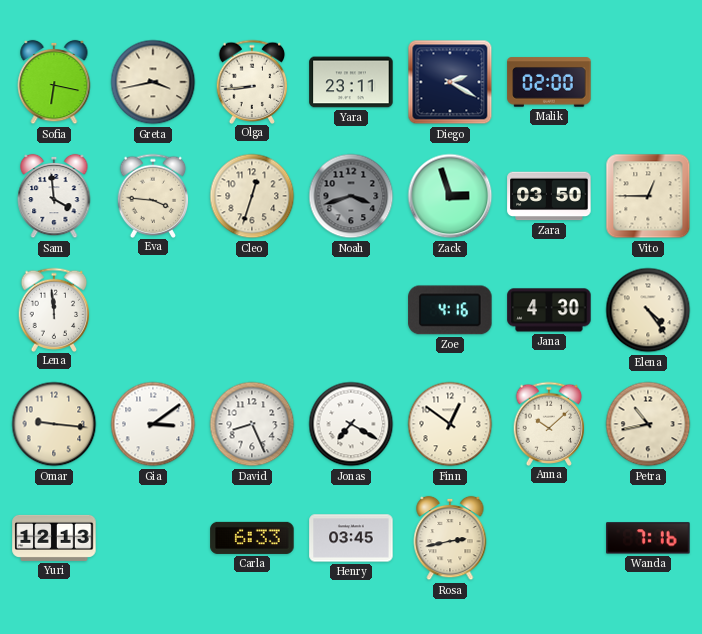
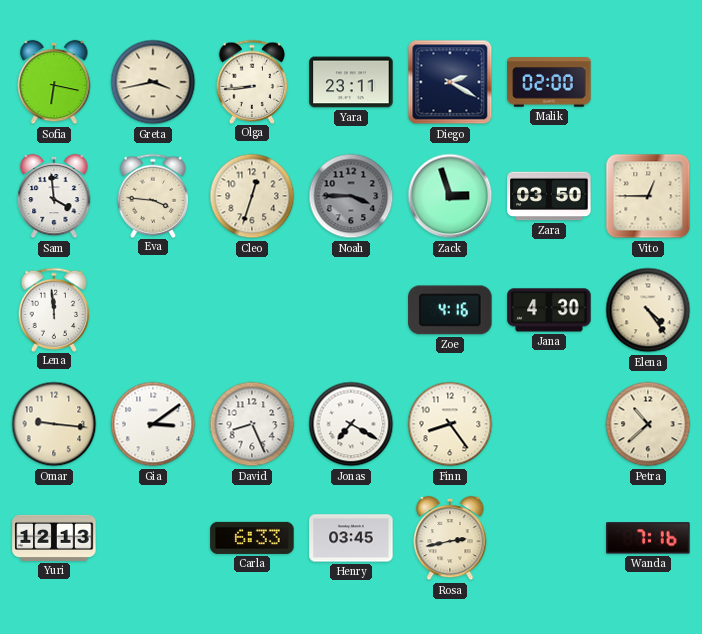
Noah: 3:42 -> 3:45 (351, 196)
Finn: 12:51 -> 8:24 (450, 424)
Anna: 10:08 -> none (549, 423)
Petra: 10:43 -> 10:38 (648, 424)
